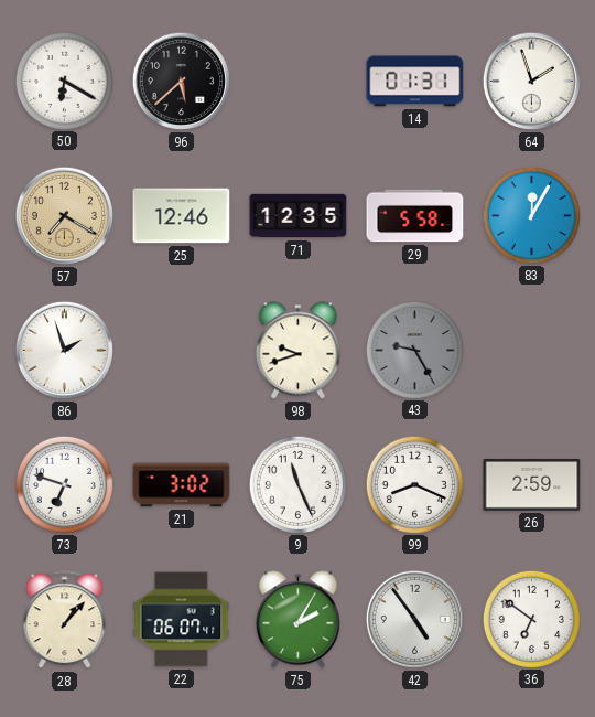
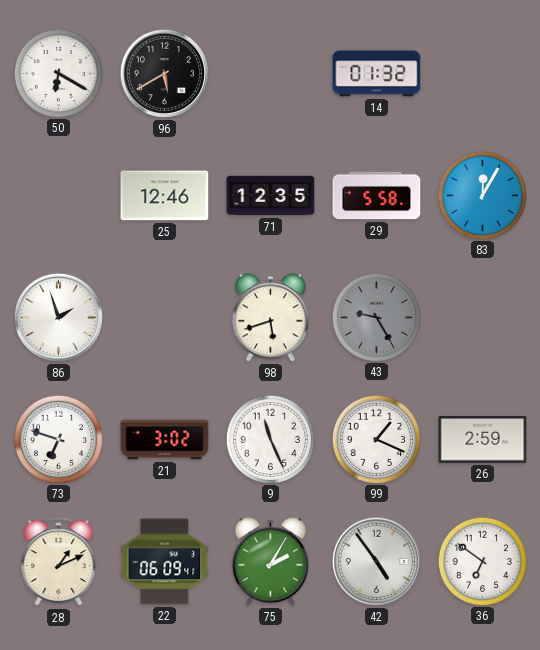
96: 5:38 -> 5:40 (164, 73)
14: 01:31 -> 01:32 (377, 74)
64: 1:57 -> none (531, 81)
57: 7:20 -> none (64, 215)
98: 9:42 -> 5:42 (270, 318)
99: 8:19 -> 1:19 (376, 439)
28: 1:07 -> 1:11 (59, 562)
22: 06:07 -> 06:09 (165, 562)
